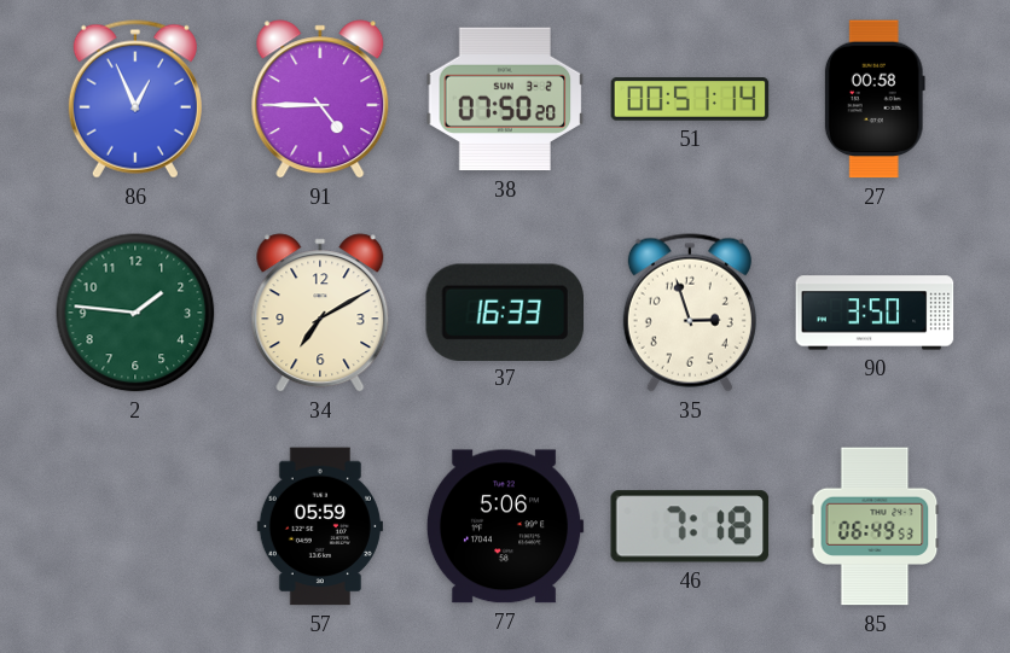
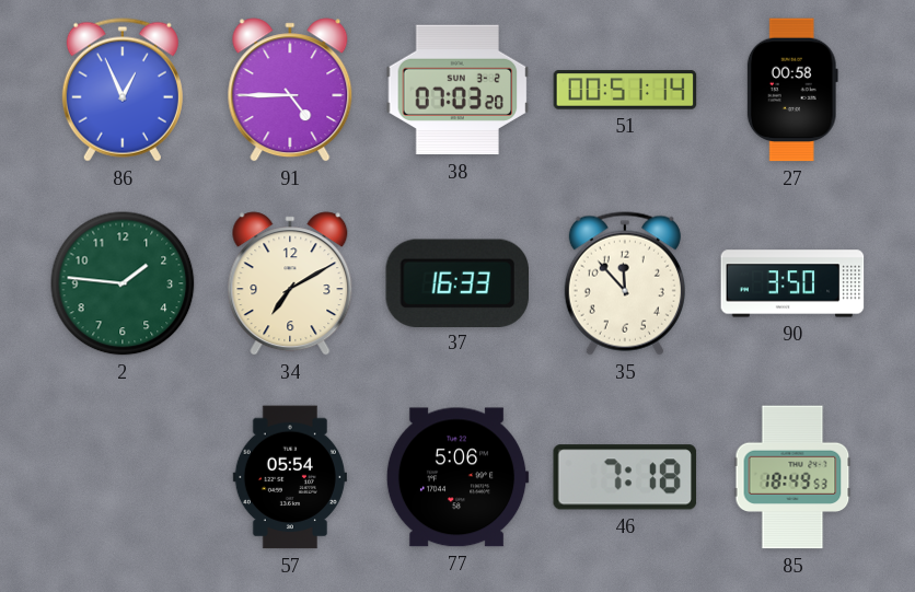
38: 07:50 -> 07:03 (457, 90)
35: 2:57 -> 11:53 (625, 283)
57: 05:59 -> 05:54 (290, 477)
85: 06:49 -> 18:49 (792, 477)
